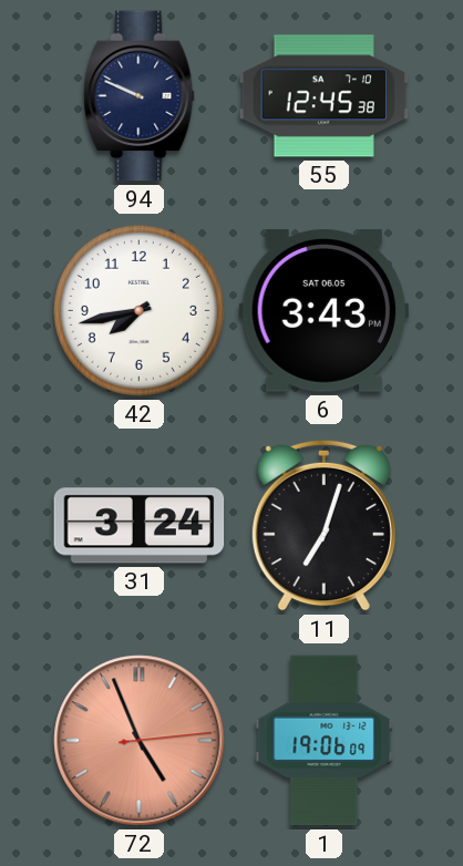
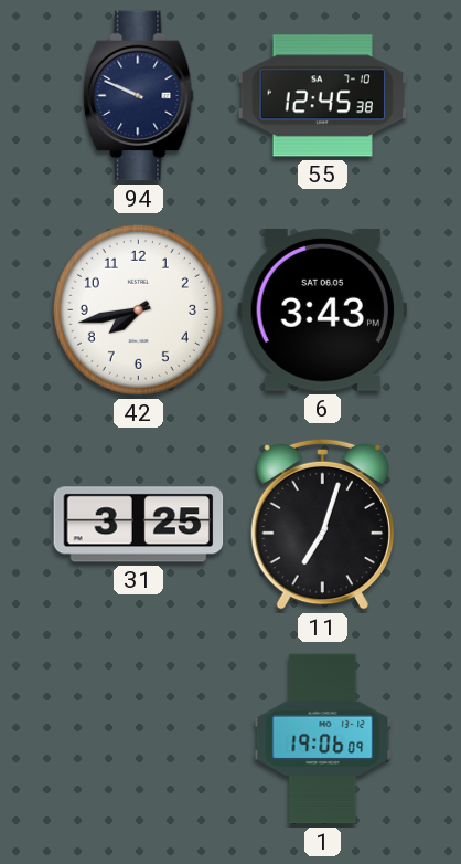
31: 3:24 -> 3:25 (139, 525)
72: 4:56 -> none (140, 741)
